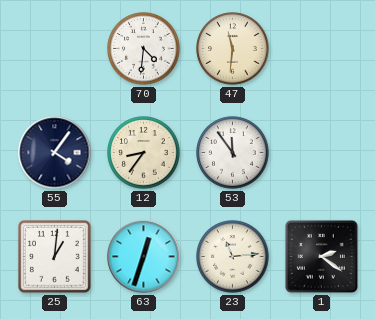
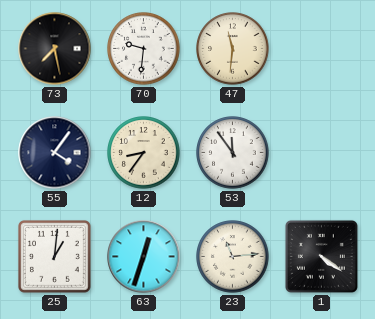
73: none -> 7:28 (55, 49)
70: 4:31 -> 9:31 (144, 49)
1: 2:21 -> 4:21 (321, 256)
